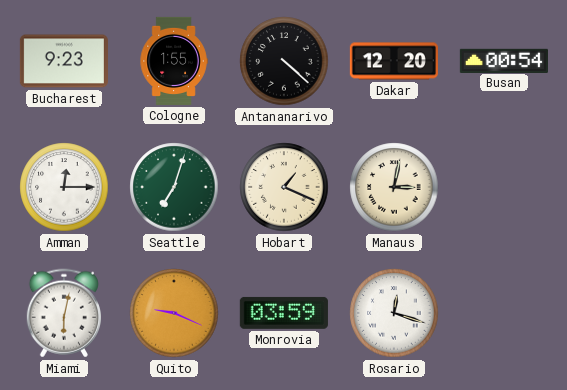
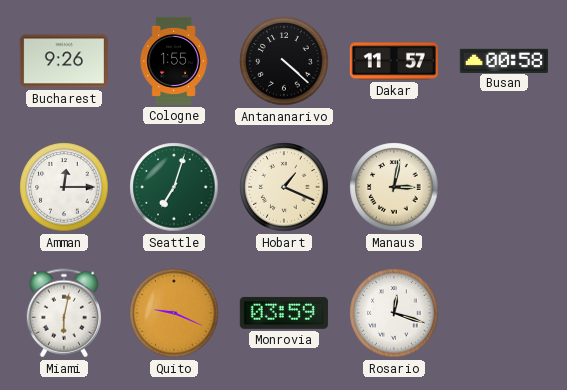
Bucharest: 9:23 -> 9:26 (64, 61)
Dakar: 12:20 -> 11:57 (394, 61)
Busan: 00:54 -> 00:58 (504, 60)
